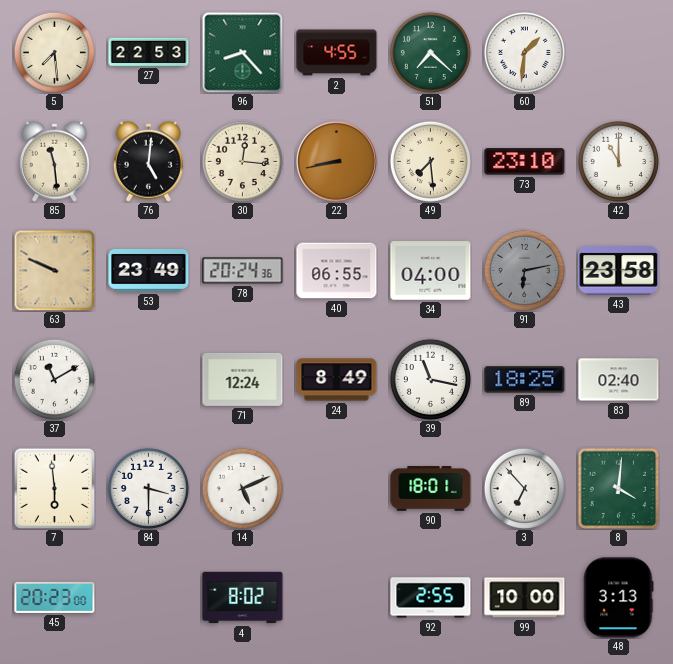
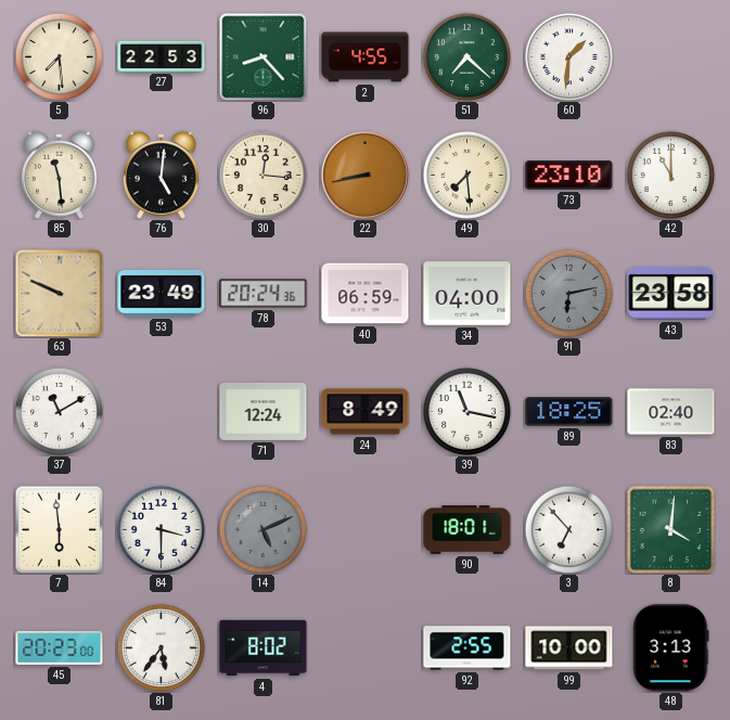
40: 06:55 -> 06:59 (366, 294)
14 dial: white -> grey (262, 529)
81: none -> 5:36 (161, 647)
